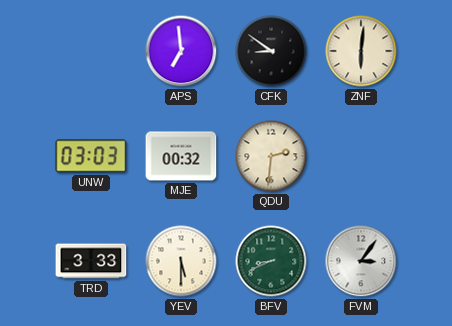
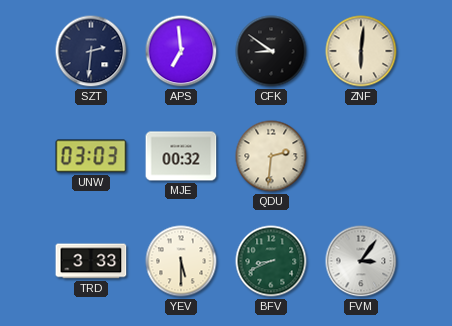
SZT: none -> 2:31 (91, 51)
